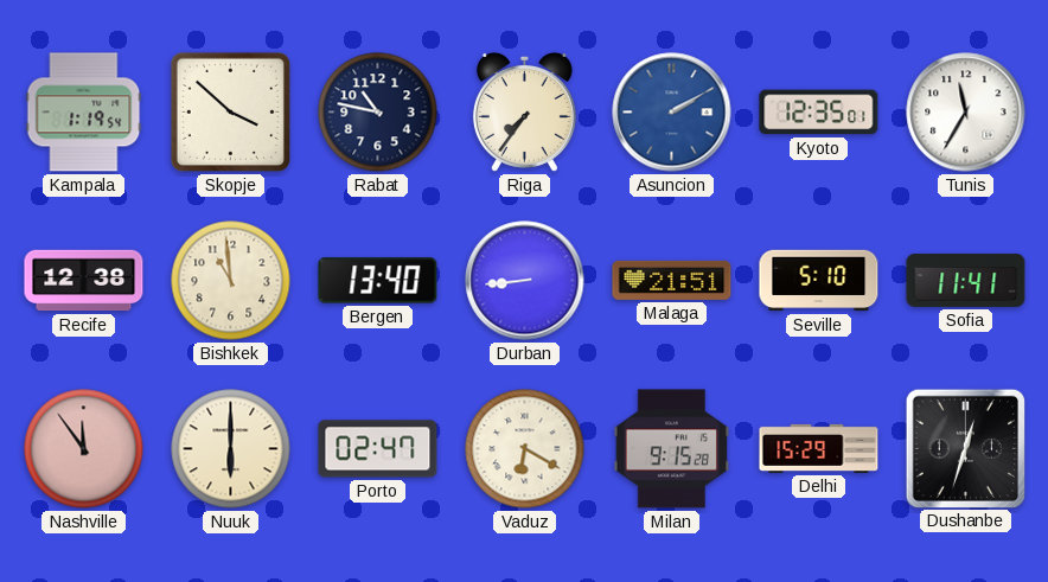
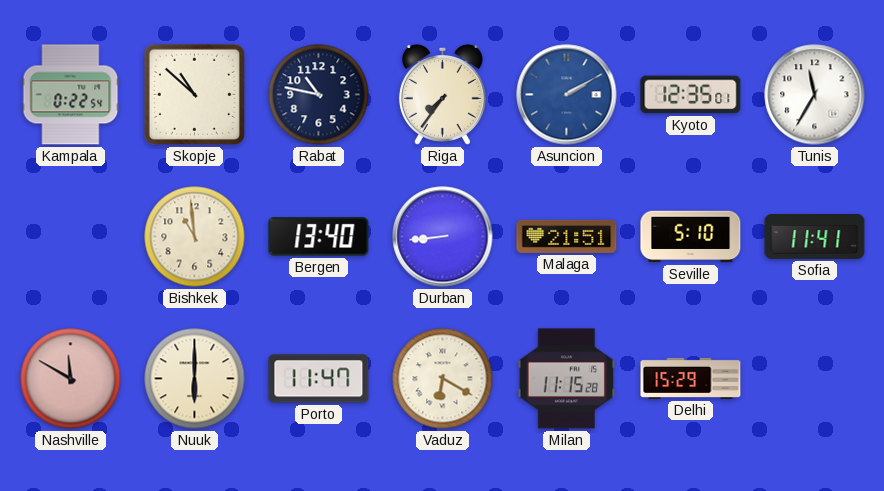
Kampala: 1:19 -> 0:22 (71, 95)
Skopje: 3:52 -> 10:52 (194, 94)
Recife: 12:38 -> none (84, 281)
Nashville: 11:54 -> 11:50 (71, 379)
Porto: 02:47 -> 11:47 (319, 379)
Milan: 9:15 -> 11:15 (566, 379)
Dushanbe: 12:33 -> none (965, 448)
